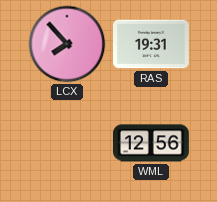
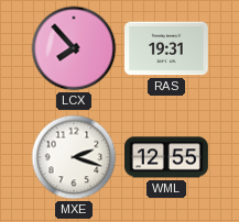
MXE: none -> 2:18 (74, 157)
WML: 12:56 -> 12:55 (167, 157)
